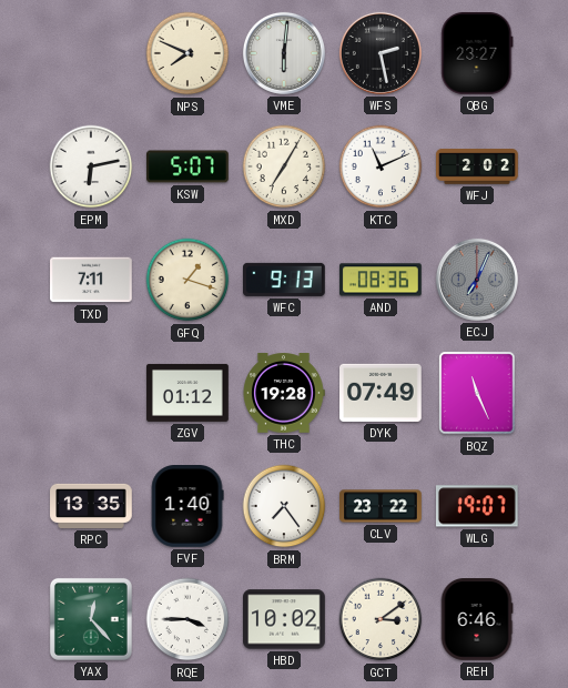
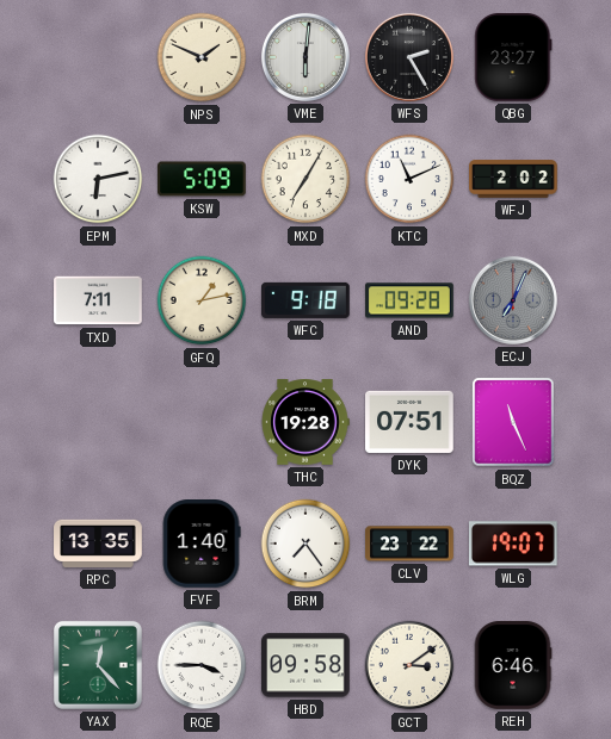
NPS: 7:49 -> 1:49 (202, 57)
WFS: 2:28 -> 2:25 (409, 57)
KSW: 5:07 -> 5:09 (202, 179)
GFQ: 1:18 -> 1:13 (202, 300)
WFC: 9:13 -> 9:18 (307, 300)
AND: 08:36 -> 09:28 (409, 300)
ZGV: 01:12 -> none (187, 393)
DYK: 07:49 -> 07:51 (411, 422)
HBD: 10:02 -> 09:58 (305, 665)
